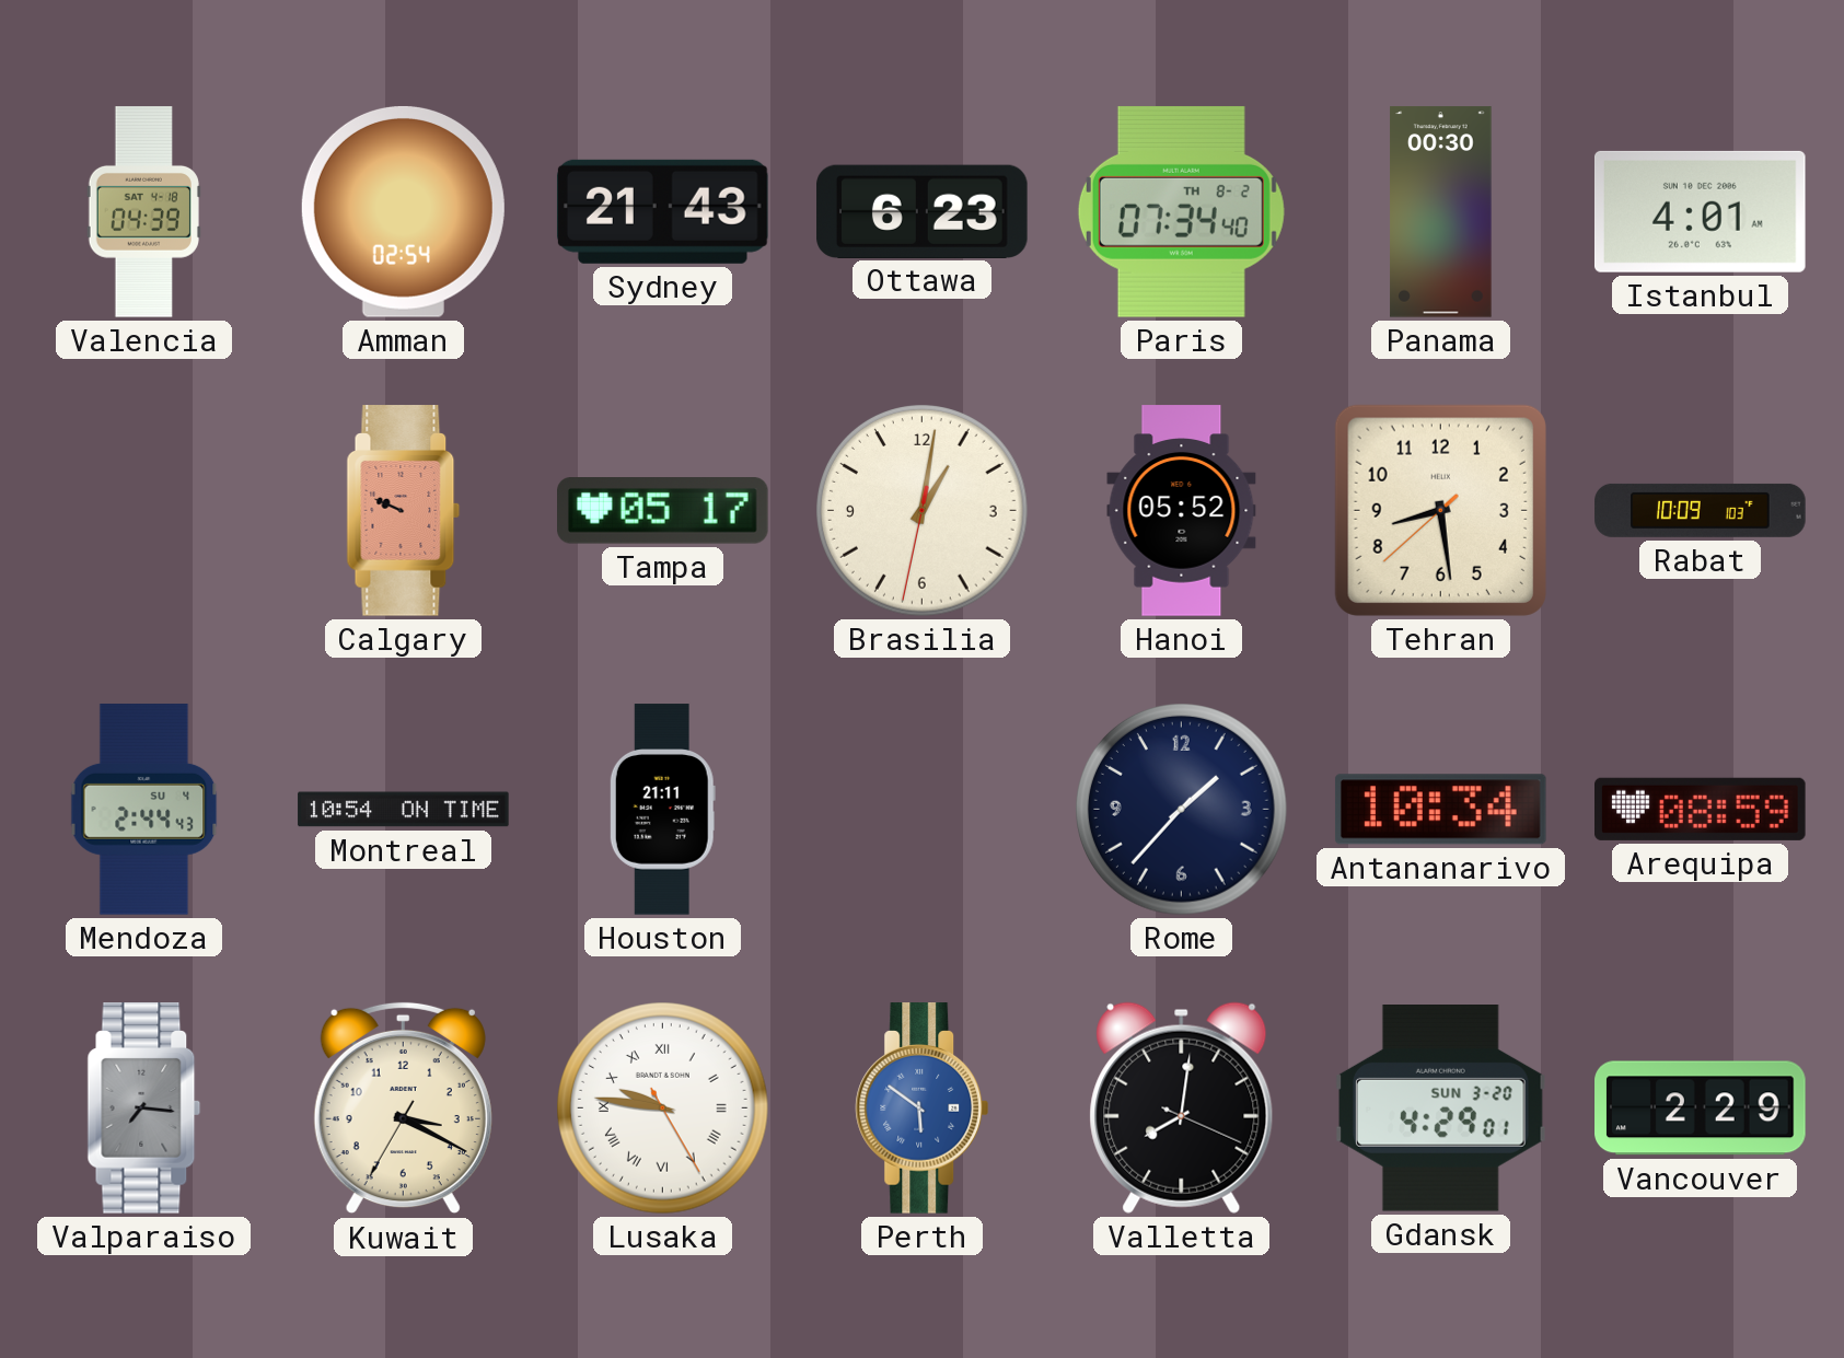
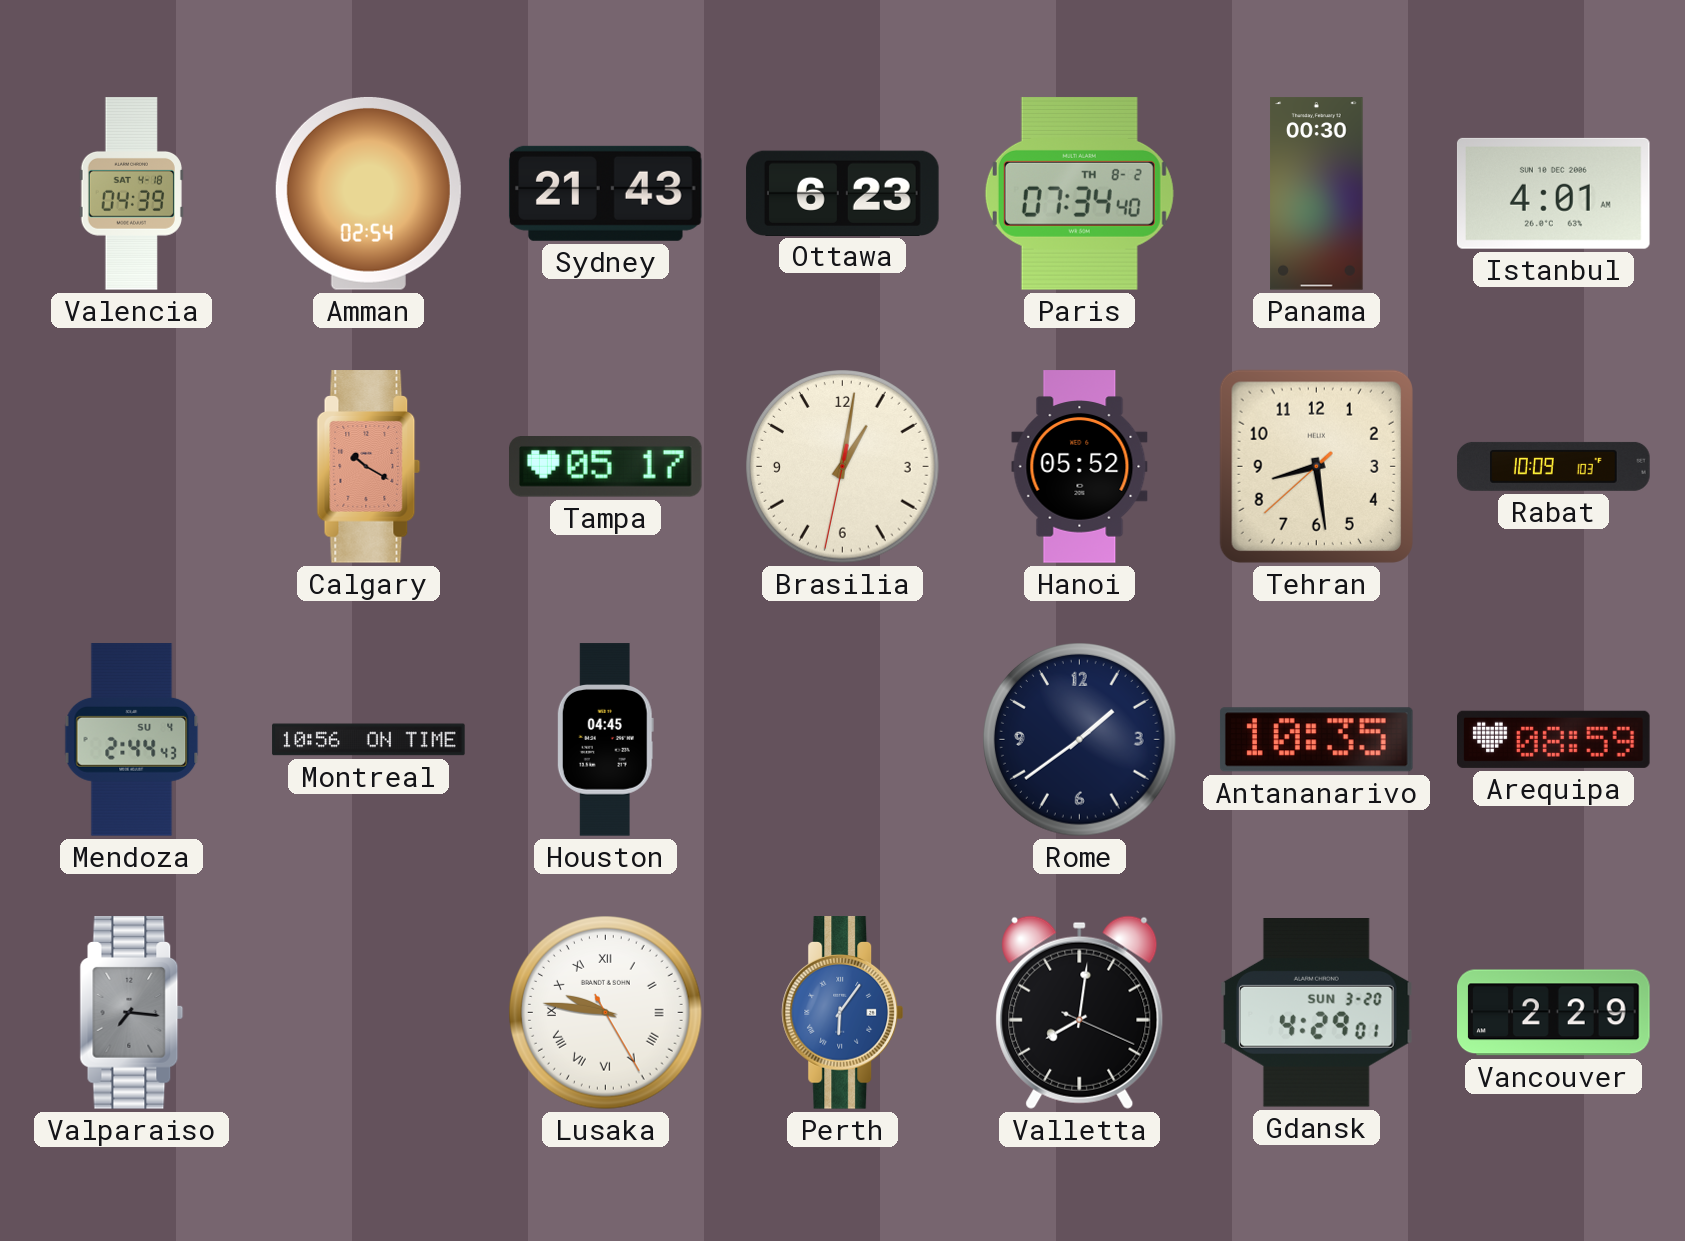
Calgary: 9:49 -> 10:20 (369, 467)
Montreal: 10:54 -> 10:56 (369, 740)
Houston: 21:11 -> 04:45 (605, 740)
Rome: 1:37 -> 1:39 (1080, 740)
Antananarivo: 10:34 -> 10:35 (1316, 740)
Kuwait: 3:19 -> none (403, 1109)
Perth: 5:51 -> 6:06 (843, 1013)
